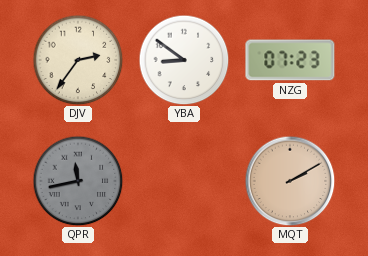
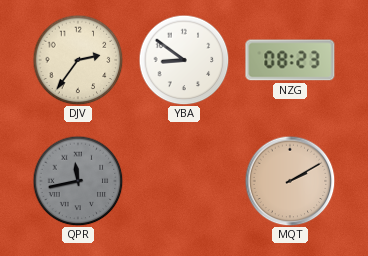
NZG: 07:23 -> 08:23 (290, 60)
